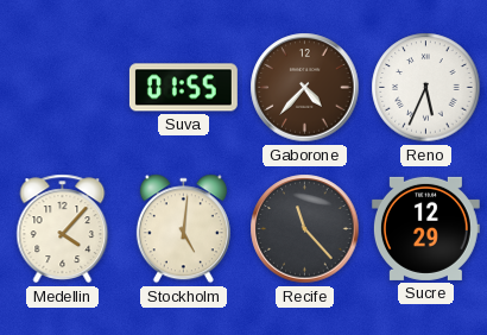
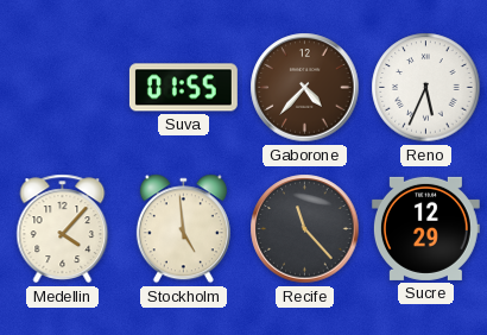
Stockholm: 5:01 -> 4:59 (183, 229)
